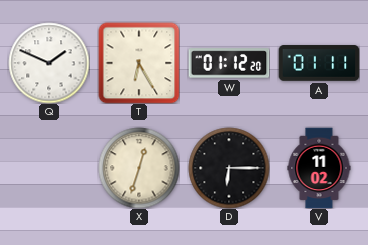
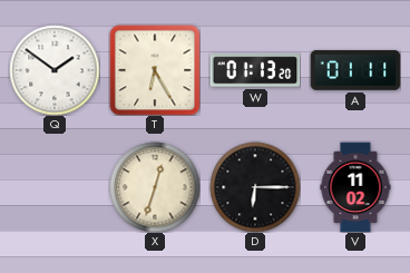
Q: 1:49 -> 1:51 (55, 70)
W: 01:12 -> 01:13 (255, 70)
